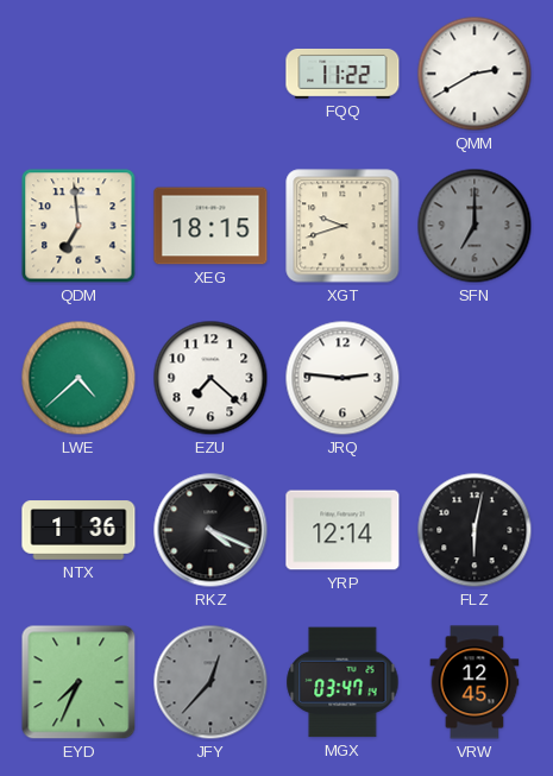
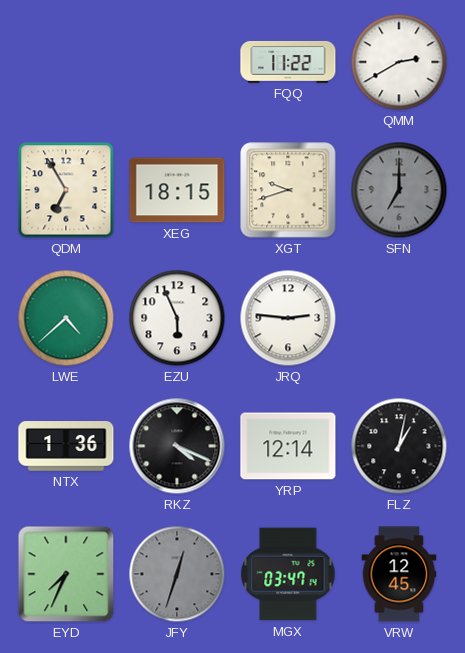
QDM: 6:59 -> 6:55 (66, 190)
EZU: 7:22 -> 5:56 (177, 318)
FLZ: 6:02 -> 1:02 (399, 446)
JFY: 12:37 -> 12:33 (177, 574)
